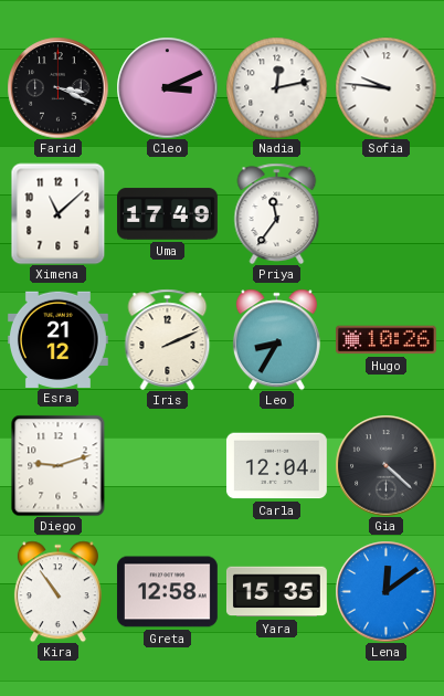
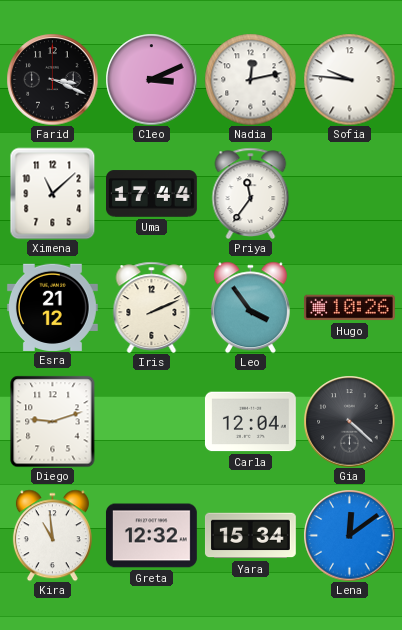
Uma: 17:49 -> 17:44 (152, 194)
Leo: 8:35 -> 3:54 (250, 307)
Kira: 10:54 -> 10:59 (52, 535)
Greta: 12:58 -> 12:32 (151, 536)
Yara: 15:35 -> 15:34 (250, 536)
